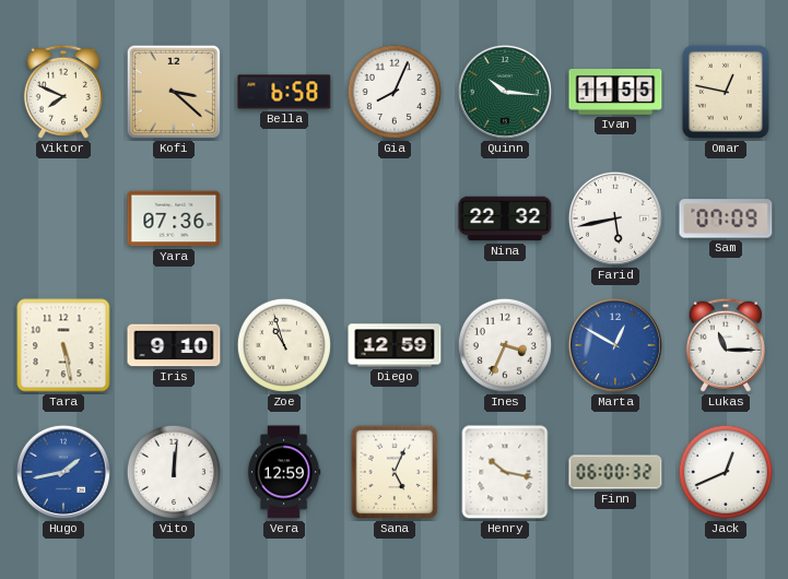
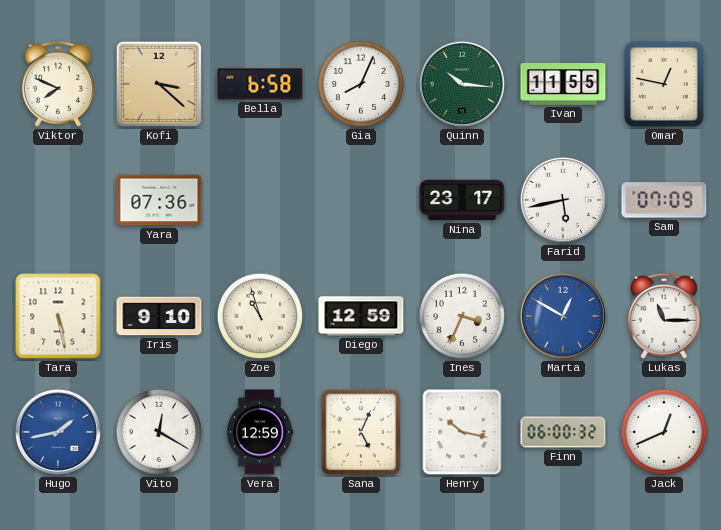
Nina: 22:32 -> 23:17 (462, 200)
Vito: 12:01 -> 12:20 (159, 432)
